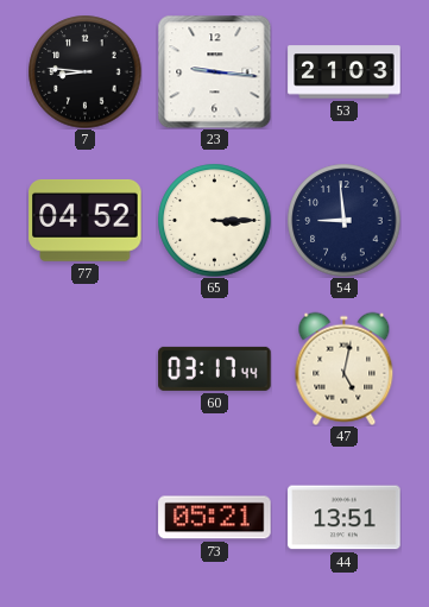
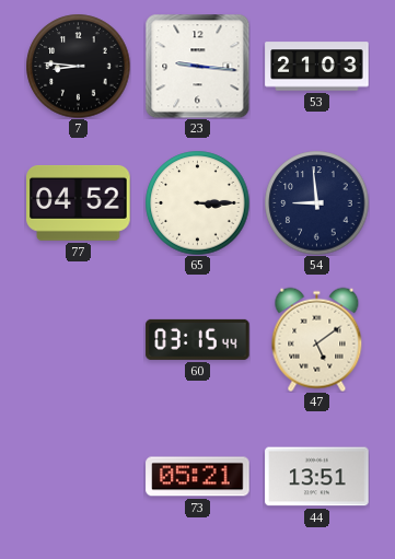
60: 03:17 -> 03:15 (198, 339)
47: 5:02 -> 5:09 (317, 339)
